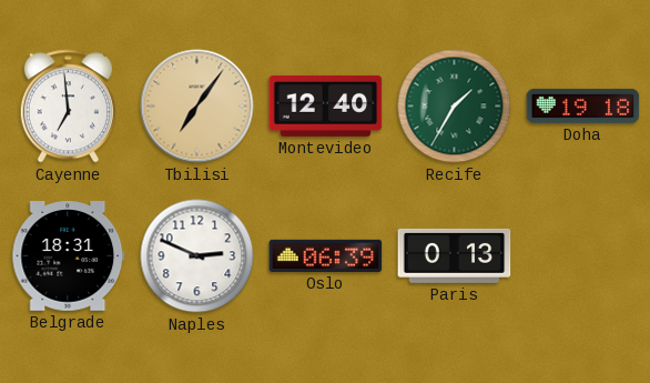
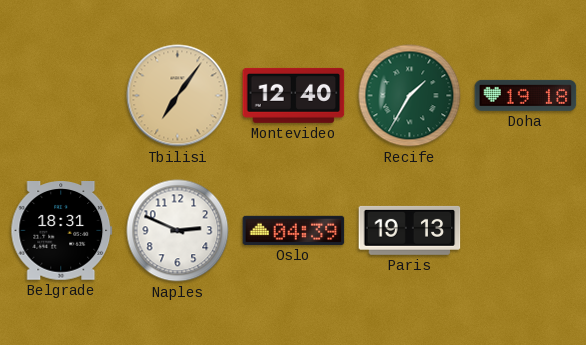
Cayenne: 6:59 -> none (68, 107)
Oslo: 06:39 -> 04:39 (294, 230)
Paris: 0:13 -> 19:13 (410, 230)
